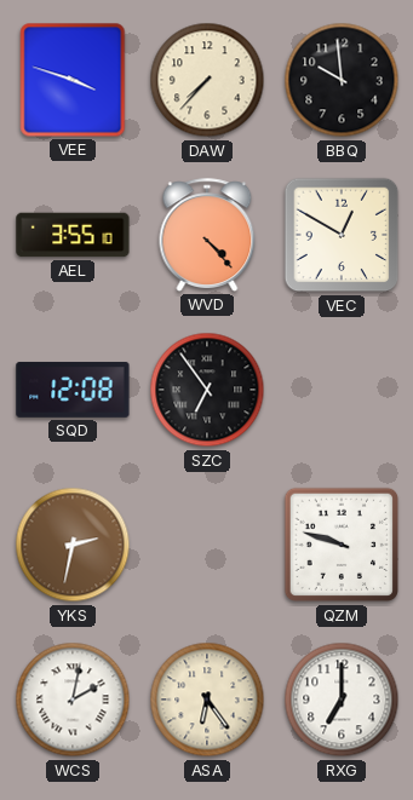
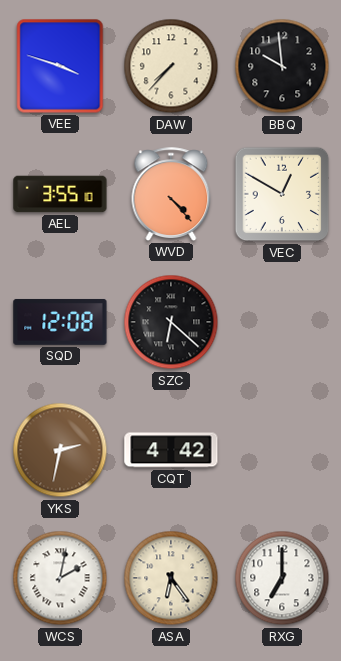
SZC: 6:54 -> 6:22 (171, 322)
CQT: none -> 4:42 (171, 450)
QZM: 9:48 -> none (342, 545)
